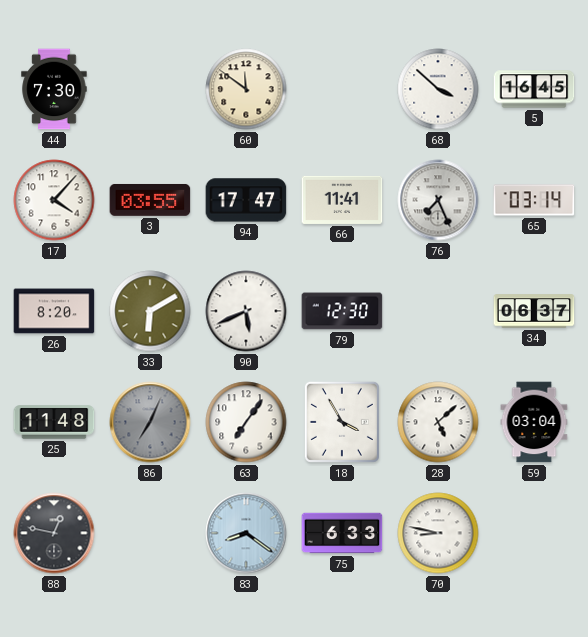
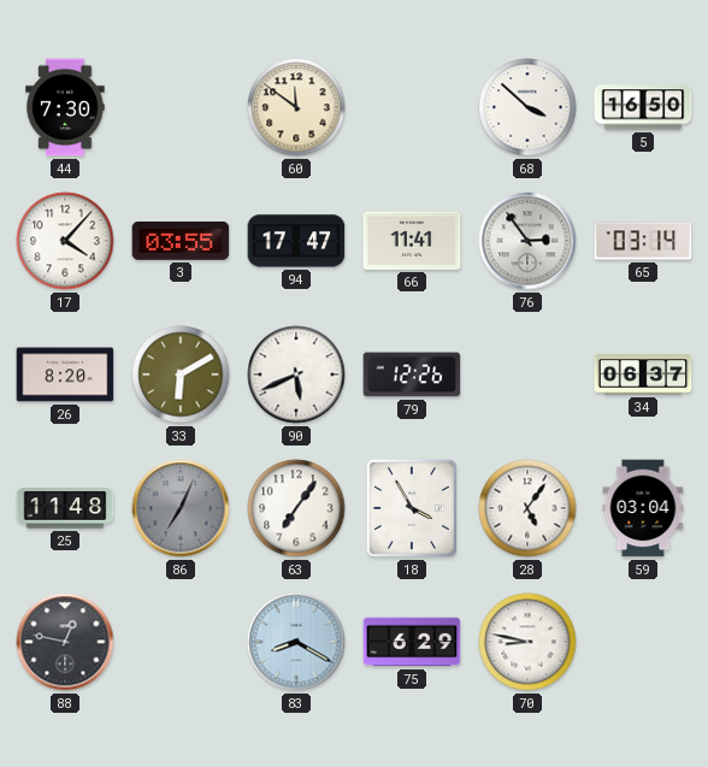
5: 16:45 -> 16:50 (643, 107)
76: 7:26 -> 2:54 (527, 241)
79: 12:30 -> 12:26 (412, 374)
28: 5:08 -> 5:06 (527, 508)
83: 8:21 -> 8:20 (296, 642)
75: 6:33 -> 6:29 (412, 642)
